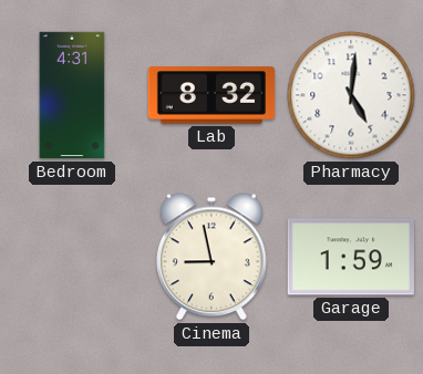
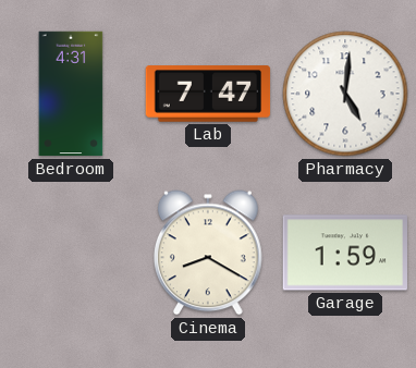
Lab: 8:32 -> 7:47 (208, 94)
Cinema: 8:58 -> 8:20 (208, 253)
